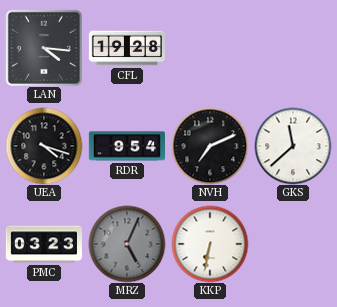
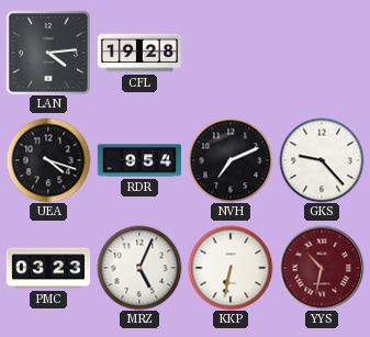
LAN: 4:16 -> 4:14 (47, 52)
GKS: 11:38 -> 9:23 (322, 160)
MRZ dial: grey -> white (139, 268)
YYS: none -> 10:32 (322, 268)
